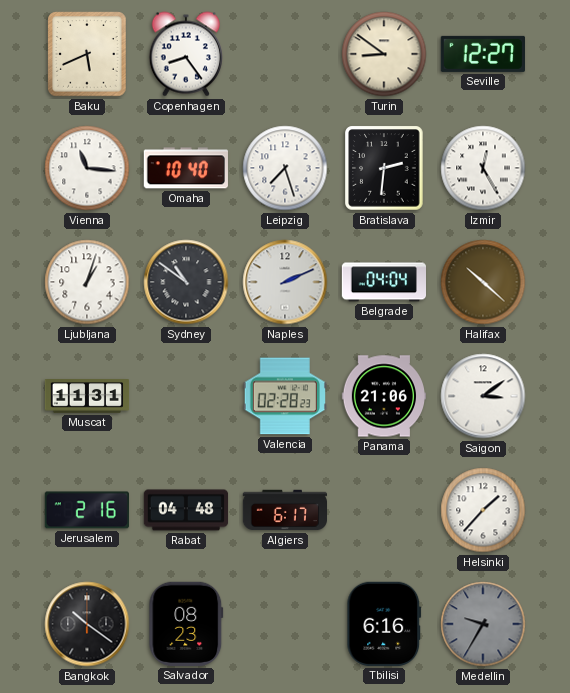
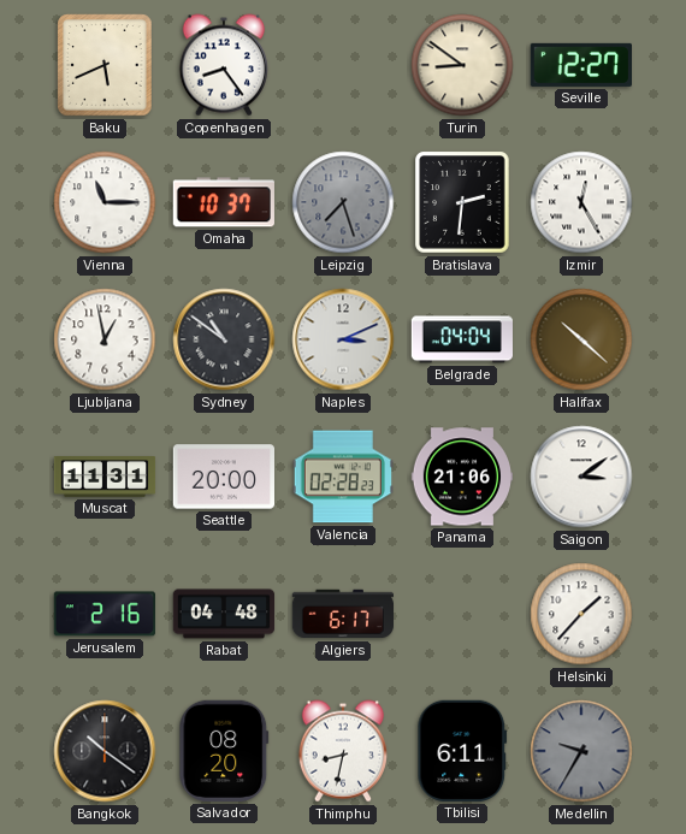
Vienna: 11:16 -> 11:15 (105, 202)
Omaha: 10:40 -> 10:37 (224, 202)
Leipzig dial: white -> grey (343, 202)
Ljubljana: 1:03 -> 12:58 (105, 339)
Naples: 2:11 -> 3:11 (343, 339)
Seattle: none -> 20:00 (223, 477)
Salvador: 08:23 -> 08:20 (224, 751)
Thimphu: none -> 8:32 (343, 751)
Tbilisi: 6:16 -> 6:11 (462, 751)
